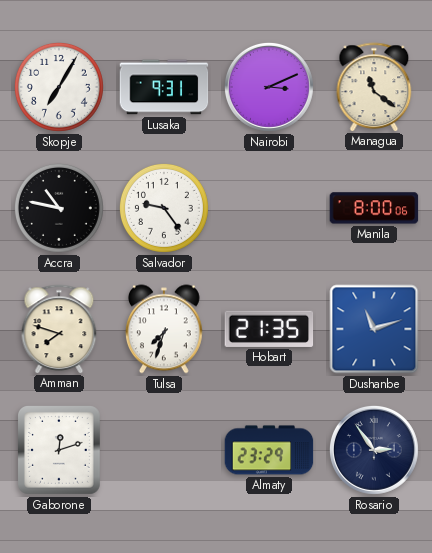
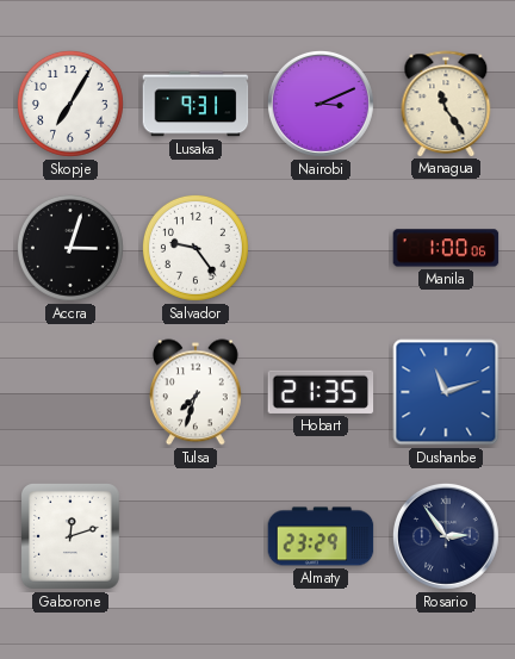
Managua: 11:21 -> 11:24 (446, 104)
Accra: 10:47 -> 3:03 (70, 248)
Manila: 8:00 -> 1:00 (446, 248)
Amman: 7:48 -> none (59, 329)
